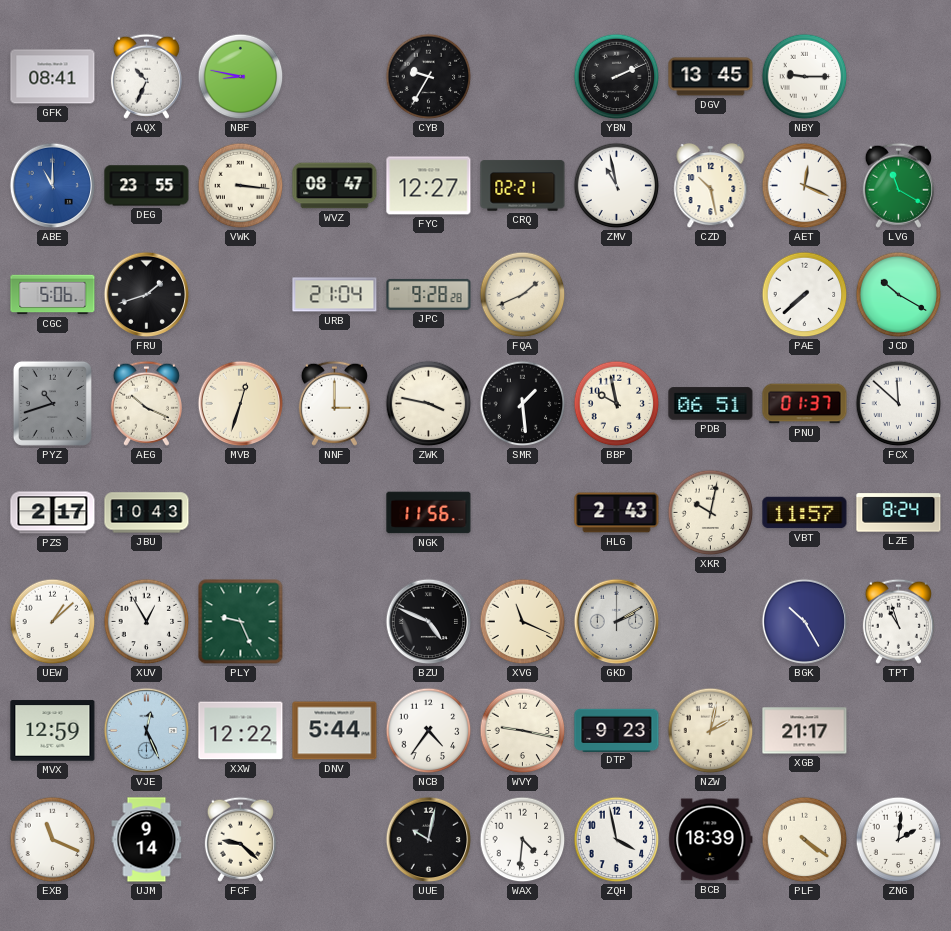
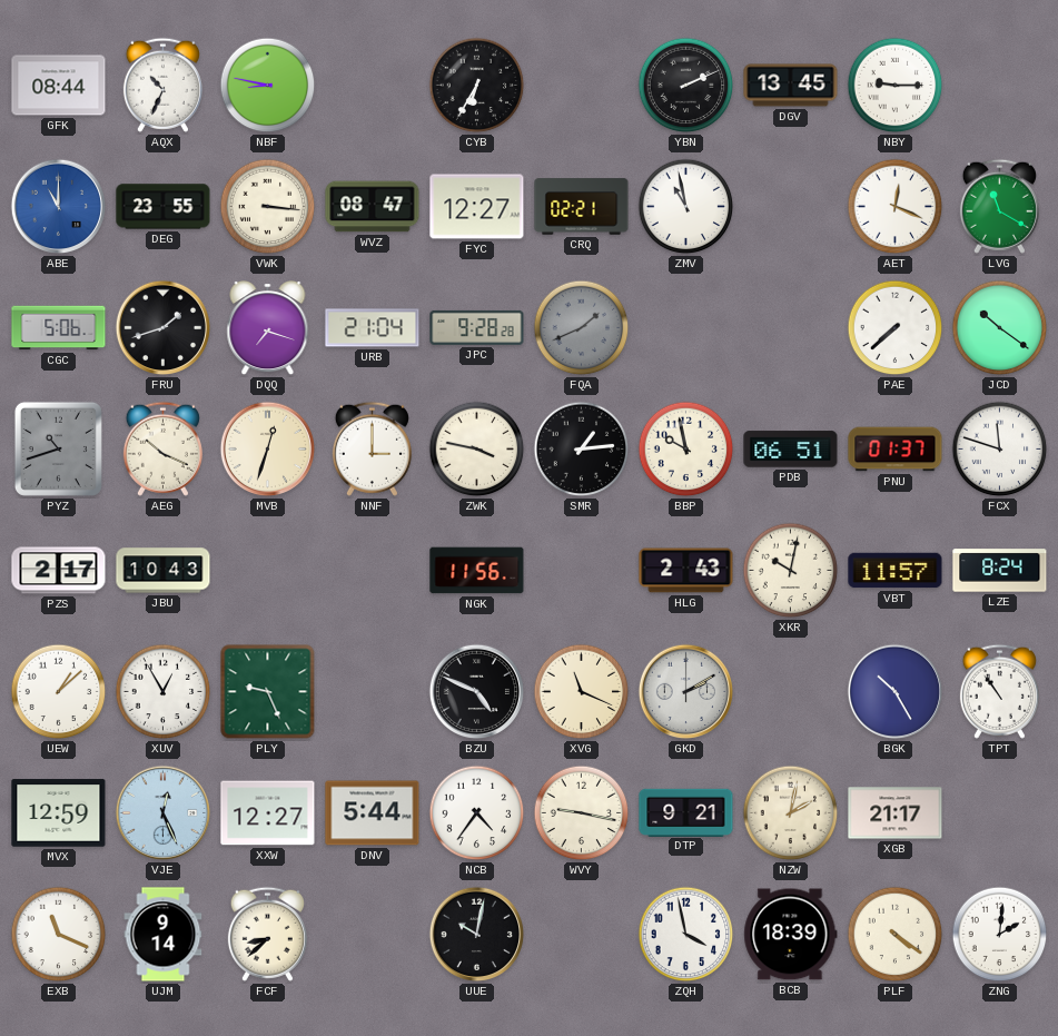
GFK: 08:41 -> 08:44 (59, 86)
CYB: 9:35 -> 6:35 (477, 86)
CZD: 10:28 -> none (711, 187)
DQQ: none -> 7:18 (268, 329)
FQA dial: cream -> grey (582, 328)
JCD: 10:20 -> 10:21 (1000, 328)
SMR: 1:29 -> 1:14 (582, 450)
FCX: 11:52 -> 11:48 (1000, 450)
TPT: 10:57 -> 10:54 (999, 691)
XXW: 12:22 -> 12:27 (268, 813)
DTP: 9:23 -> 9:21 (686, 812)
FCF: 9:22 -> 8:38 (267, 934)
WAX: 4:31 -> none (523, 840)
